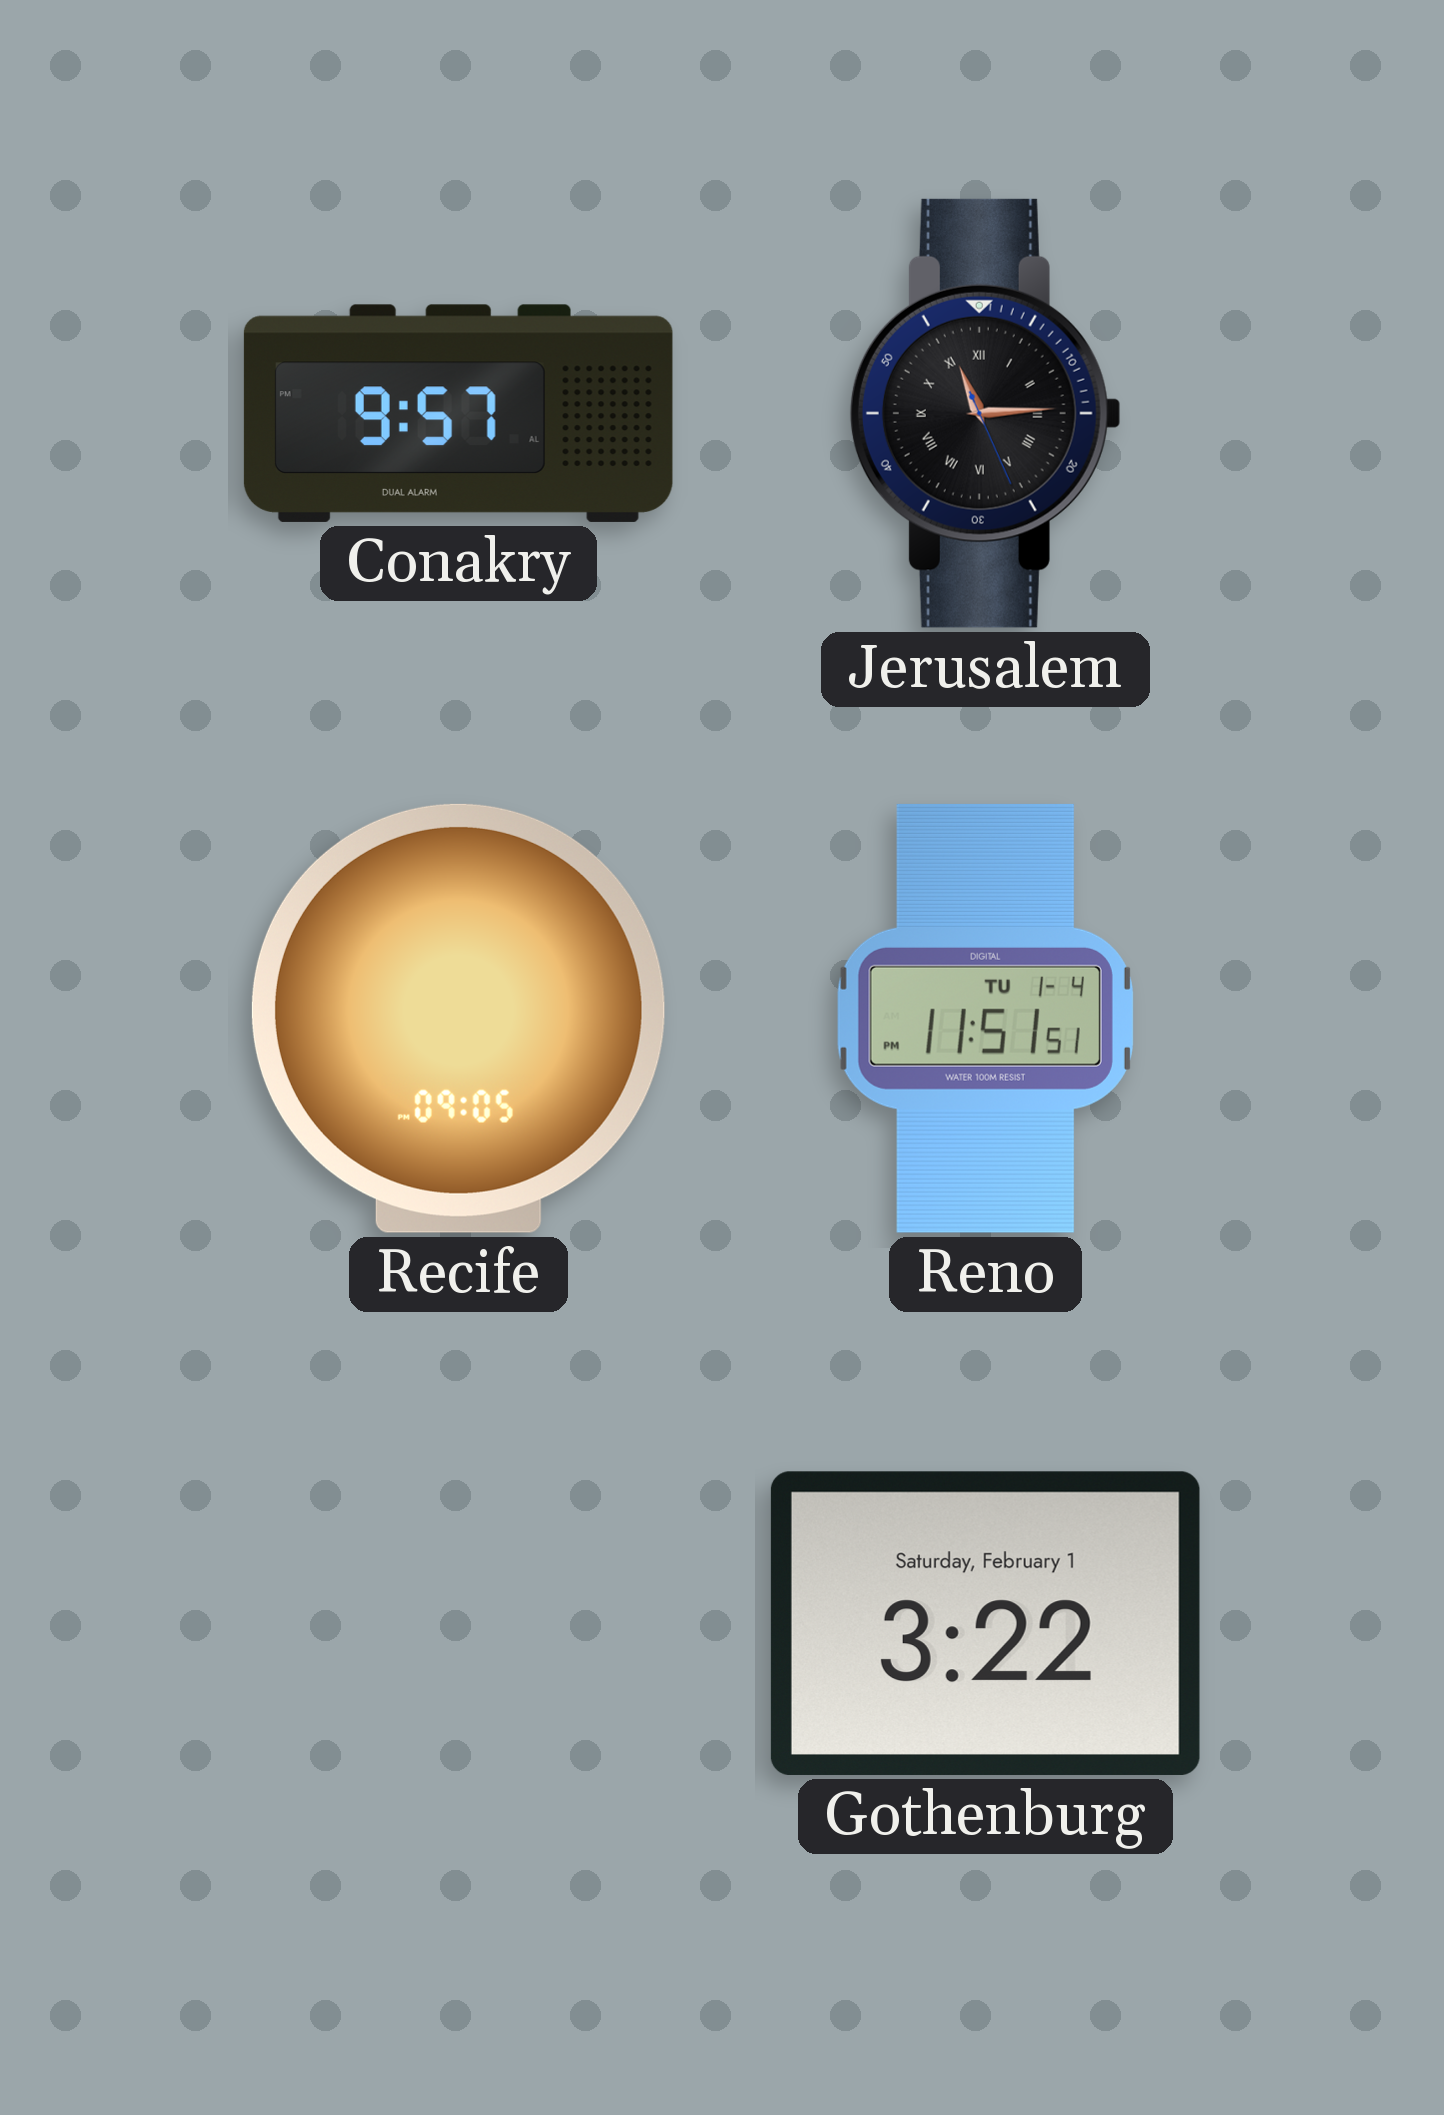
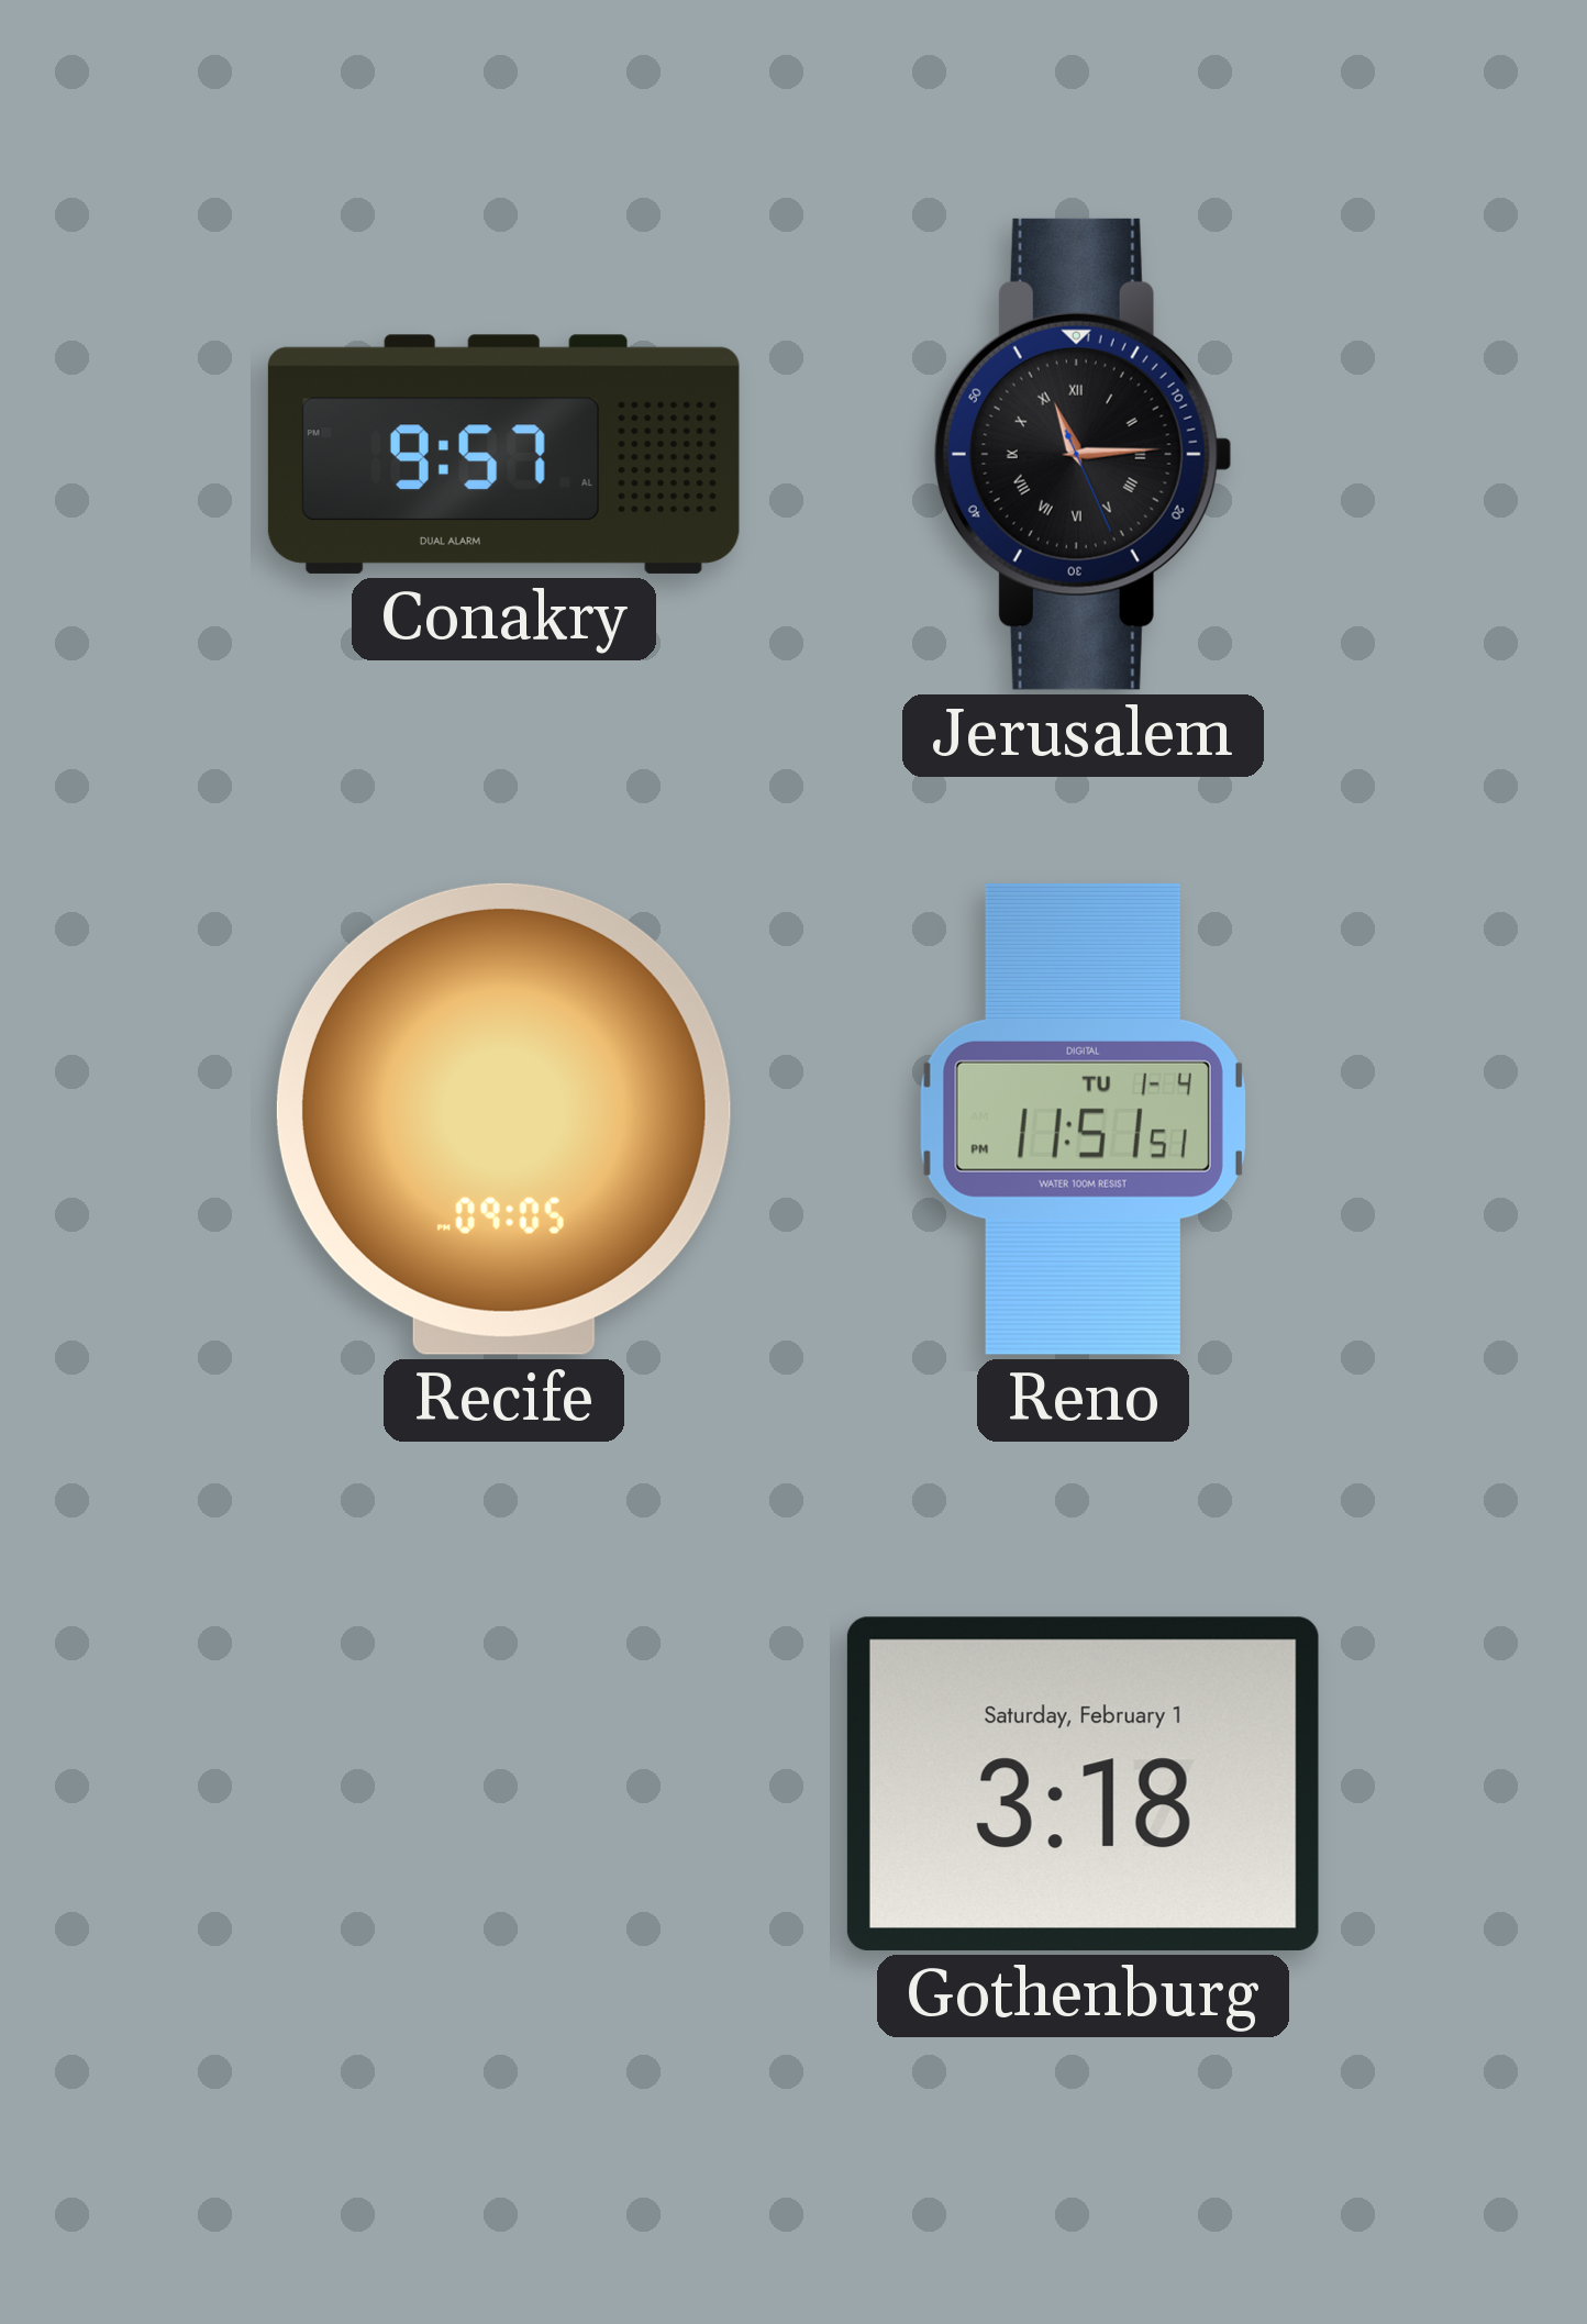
Gothenburg: 3:22 -> 3:18 (1083, 1783)
